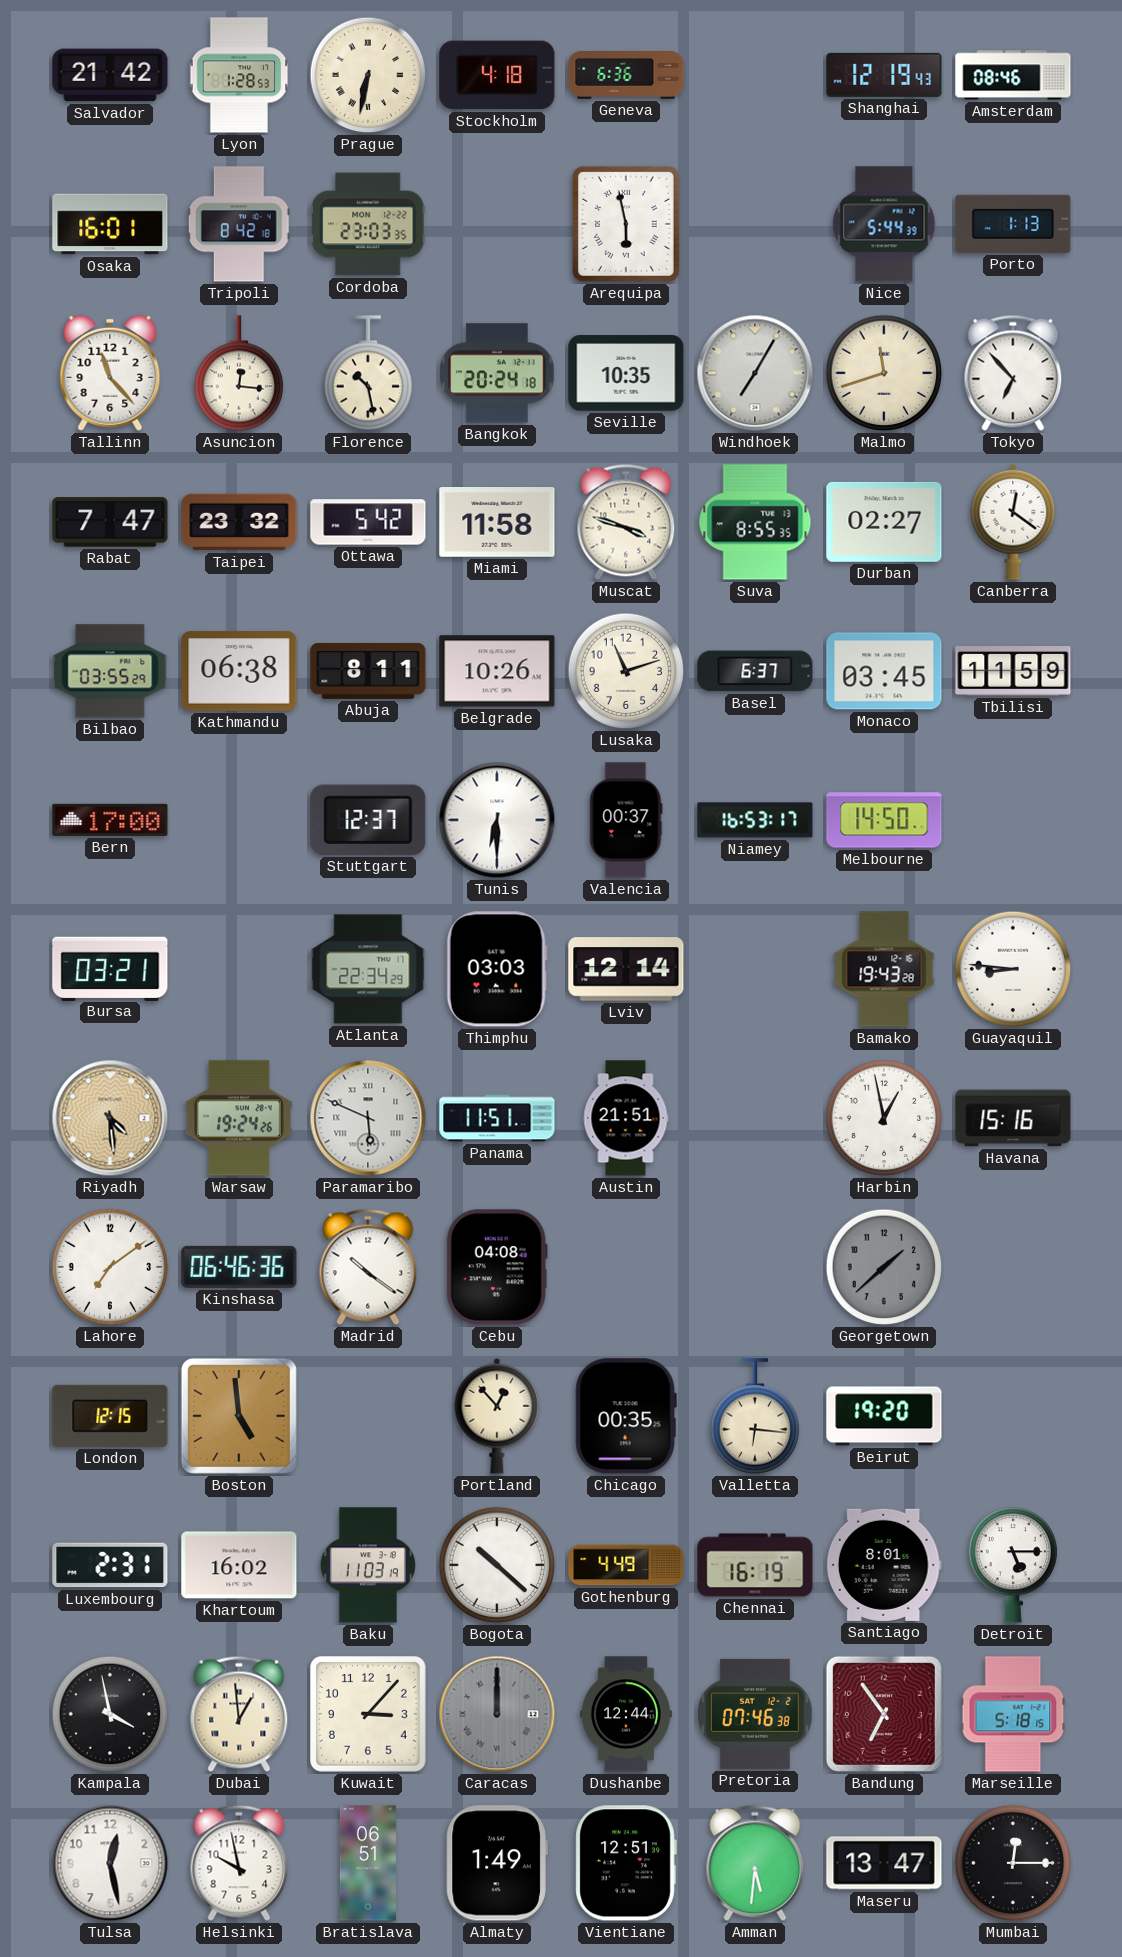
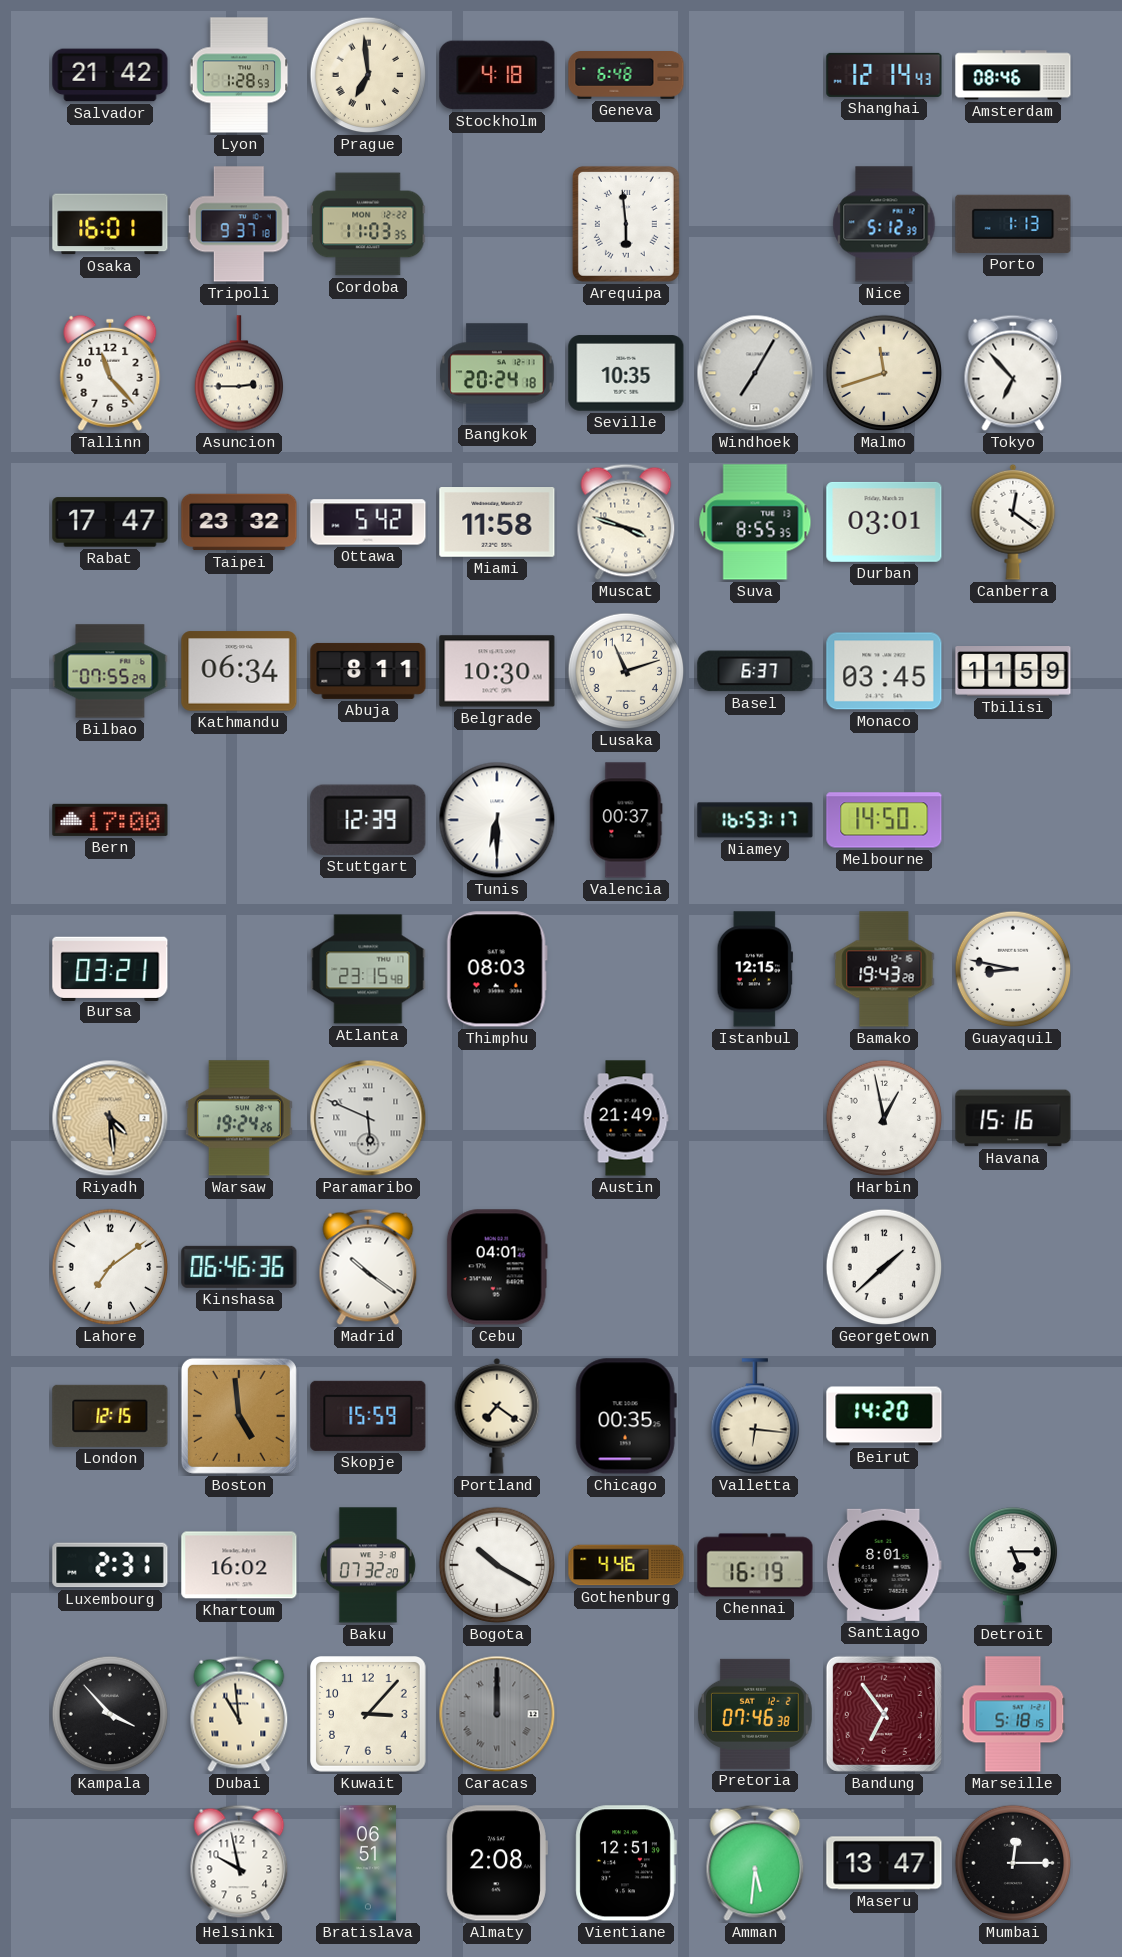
Prague: 6:32 -> 6:59 (368, 75)
Geneva: 6:36 -> 6:48 (626, 76)
Shanghai: 12:19 -> 12:14 (884, 75)
Tripoli: 8:42 -> 9:37 (239, 224)
Cordoba: 23:03 -> 11:03 (368, 224)
Arequipa: 5:58 -> 5:59 (626, 224)
Nice: 5:44 -> 5:12 (884, 224)
Asuncion: 12:16 -> 2:45 (238, 373)
Florence: 10:28 -> none (367, 373)
Rabat: 7:47 -> 17:47 (110, 522)
Durban: 02:27 -> 03:01 (884, 522)
Bilbao: 03:55 -> 07:55 (110, 671)
Kathmandu: 06:38 -> 06:34 (239, 671)
Belgrade: 10:26 -> 10:30 (497, 671)
Stuttgart: 12:37 -> 12:39 (368, 820)
Atlanta: 22:34 -> 23:15 (368, 969)
Thimphu: 03:03 -> 08:03 (497, 969)
Lviv: 12:14 -> none (626, 969)
Istanbul: none -> 12:15 (755, 969)
Guayaquil: 8:46 -> 8:47 (1013, 969)
Panama: 11:51 -> none (497, 1118)
Austin: 21:51 -> 21:49 (626, 1118)
Cebu: 04:08 -> 04:01 (497, 1267)
Georgetown dial: grey -> white (884, 1267)
Skopje: none -> 15:59 (368, 1416)
Portland: 12:53 -> 7:21 (497, 1416)
Beirut: 19:20 -> 14:20 (884, 1416)
Baku: 11:03 -> 07:32 (368, 1565)
Bogota: 10:22 -> 10:20 (497, 1565)
Gothenburg: 4:49 -> 4:46 (626, 1565)
Kampala: 3:58 -> 3:53 (110, 1714)
Dubai: 12:59 -> 10:59 (239, 1714)
Dushanbe: 12:44 -> none (626, 1714)
Tulsa: 12:28 -> none (110, 1863)
Almaty: 1:49 -> 2:08 (497, 1863)
